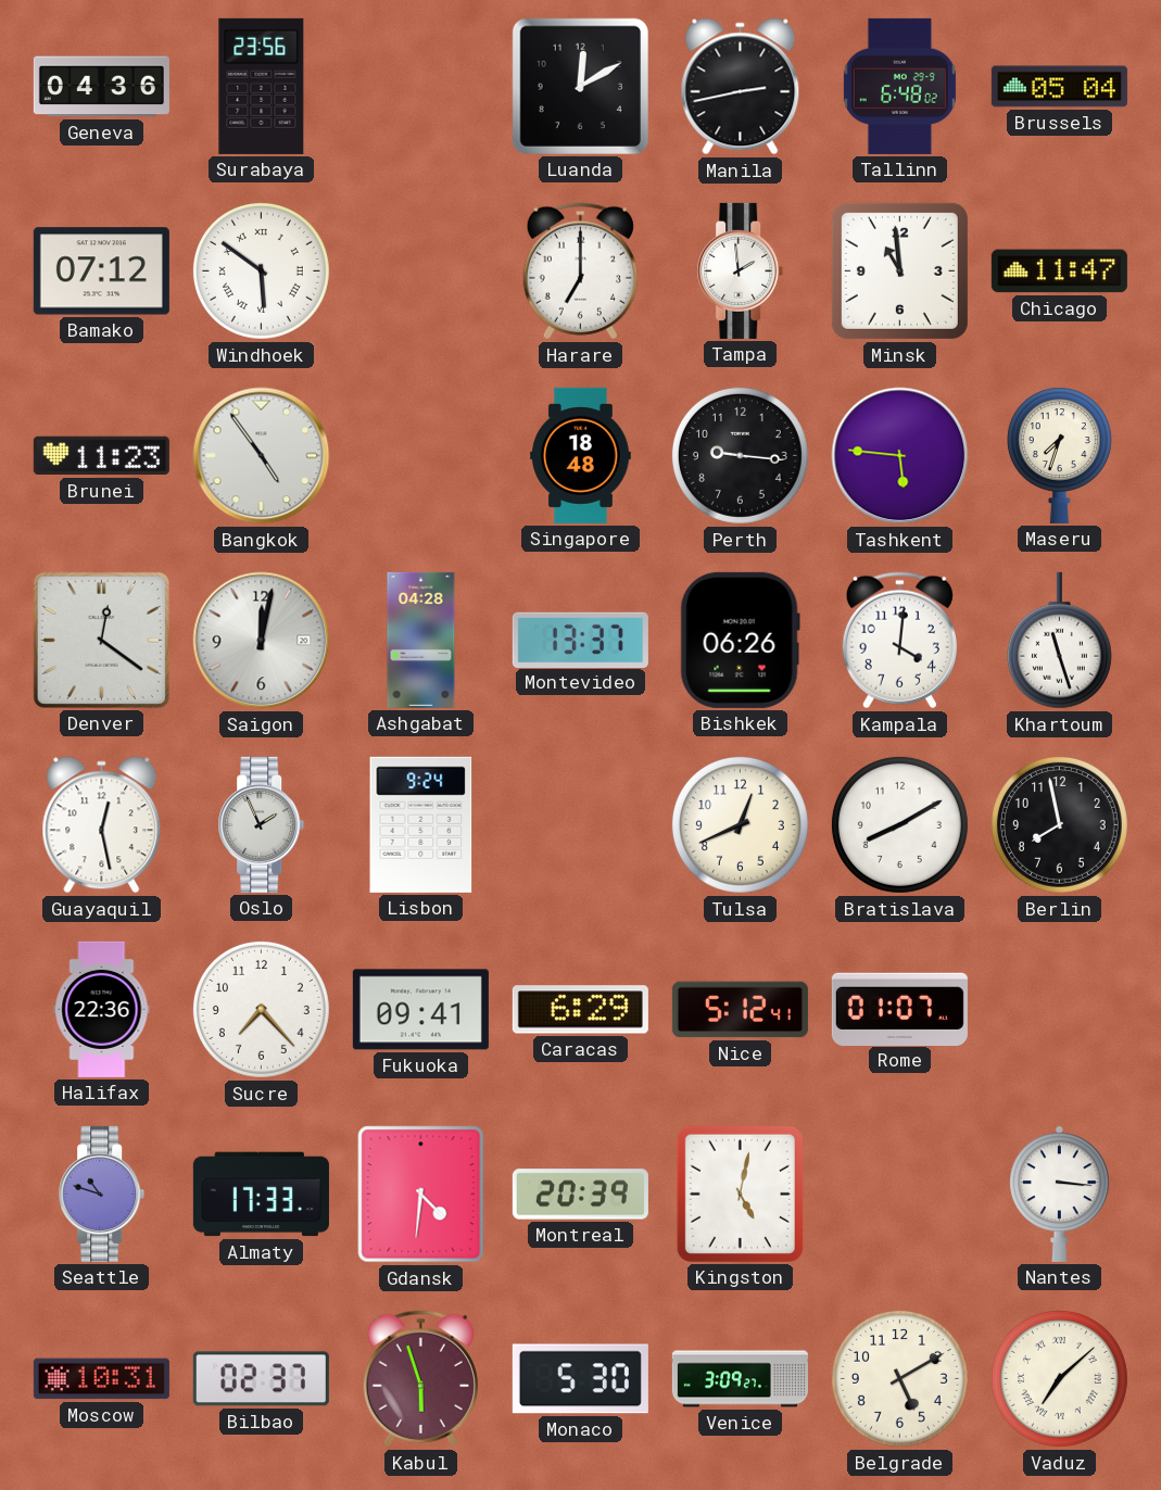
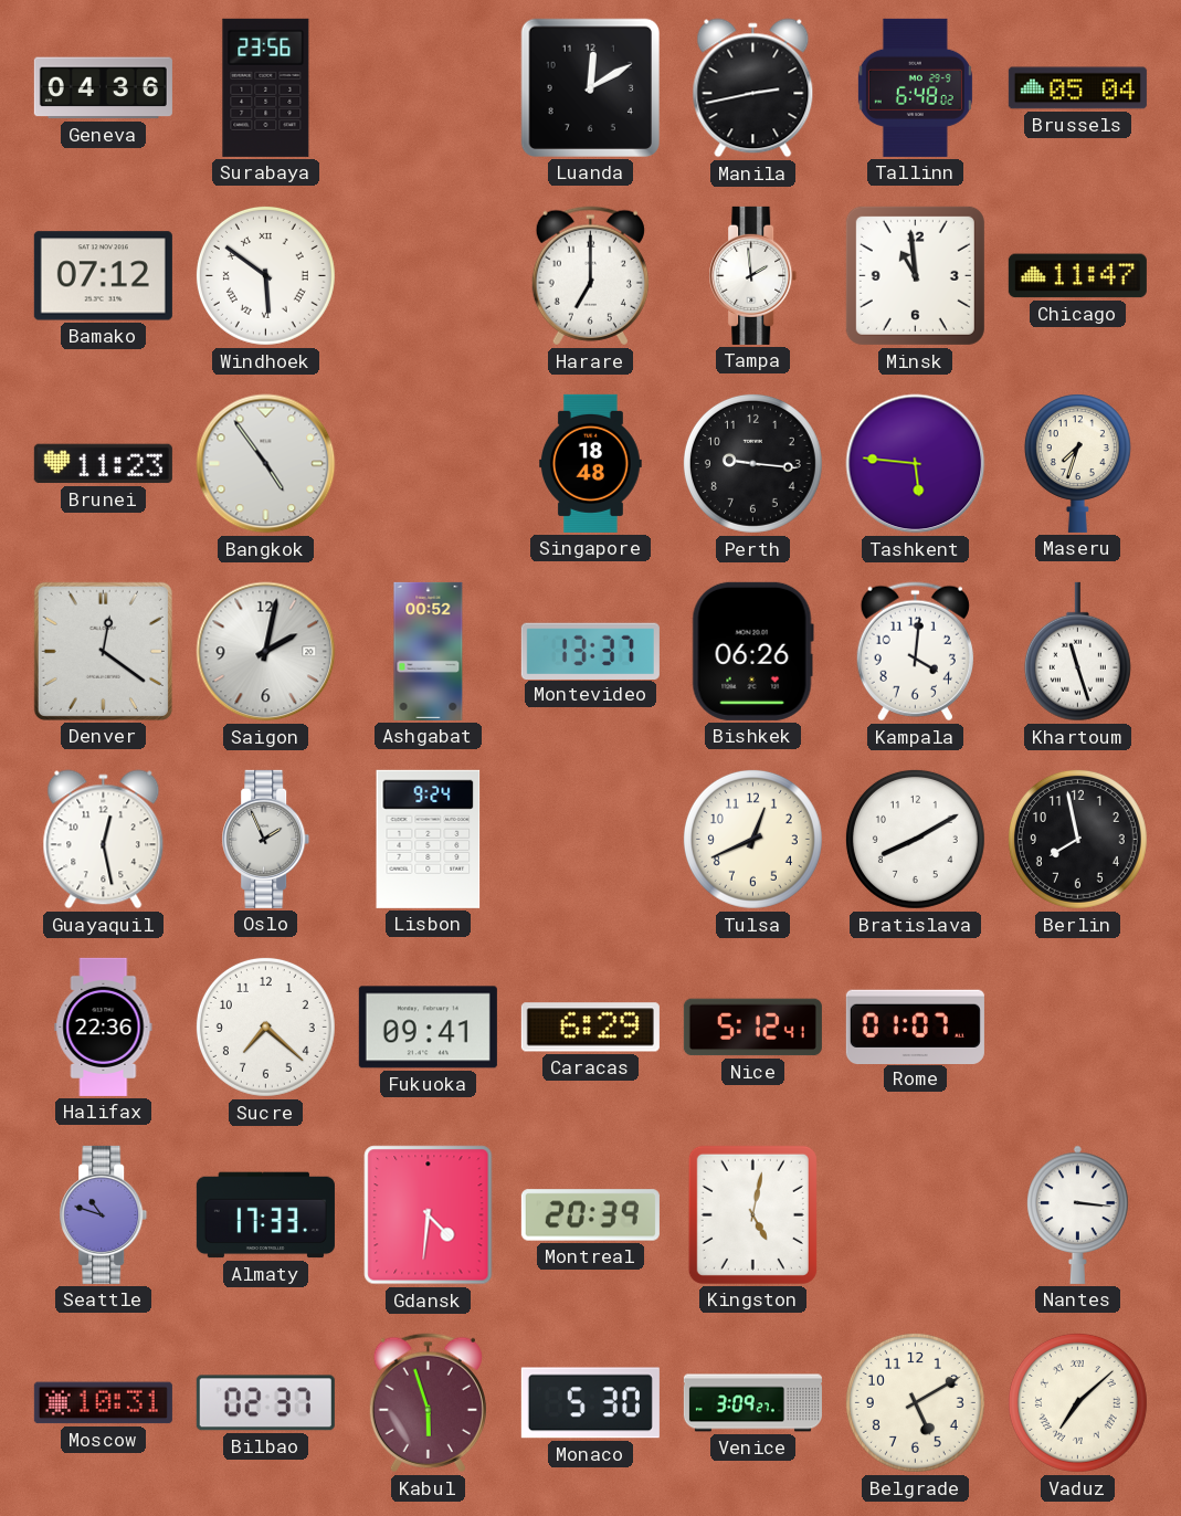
Saigon: 12:02 -> 2:02 (266, 652)
Ashgabat: 04:28 -> 00:52 (429, 651)
Sucre: 7:23 -> 7:22 (265, 1027)
